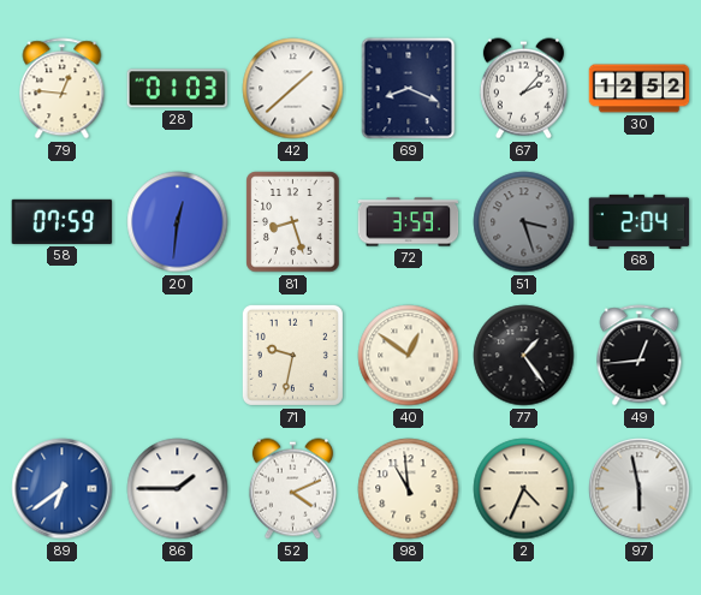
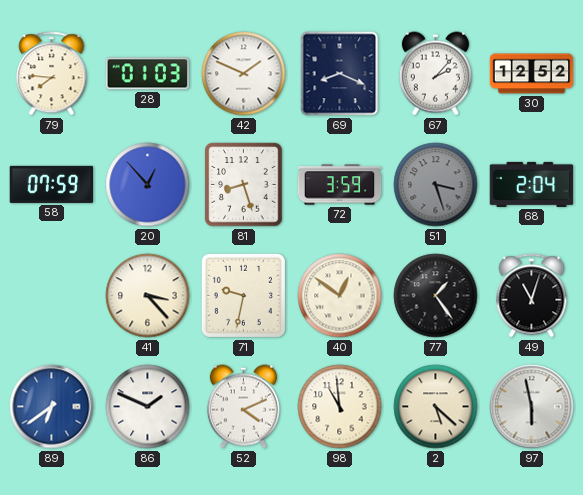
79: 12:46 -> 7:46 (52, 74)
42: 1:38 -> 1:49 (244, 74)
20: 12:31 -> 12:53 (148, 185)
41: none -> 3:23 (148, 296)
49: 12:44 -> 11:03 (532, 296)
86: 1:45 -> 1:49 (148, 407)
2: 4:34 -> 5:22 (436, 407)
